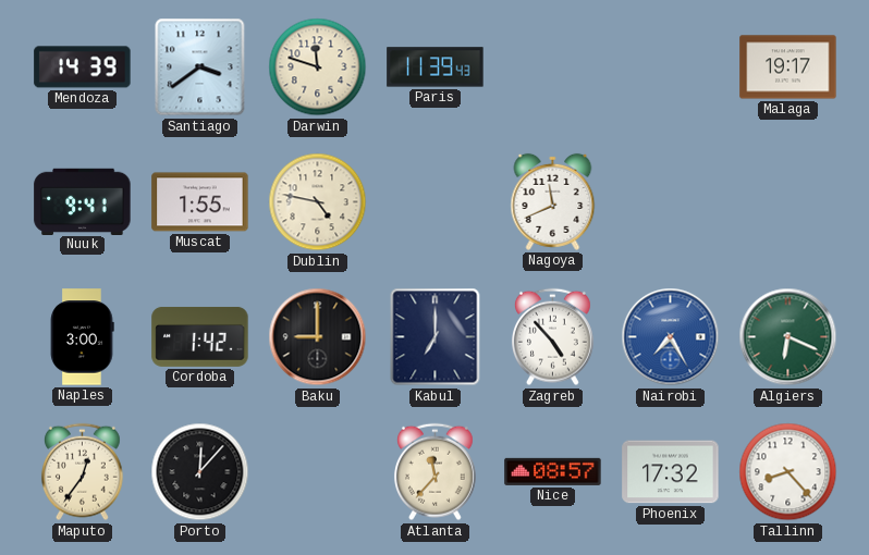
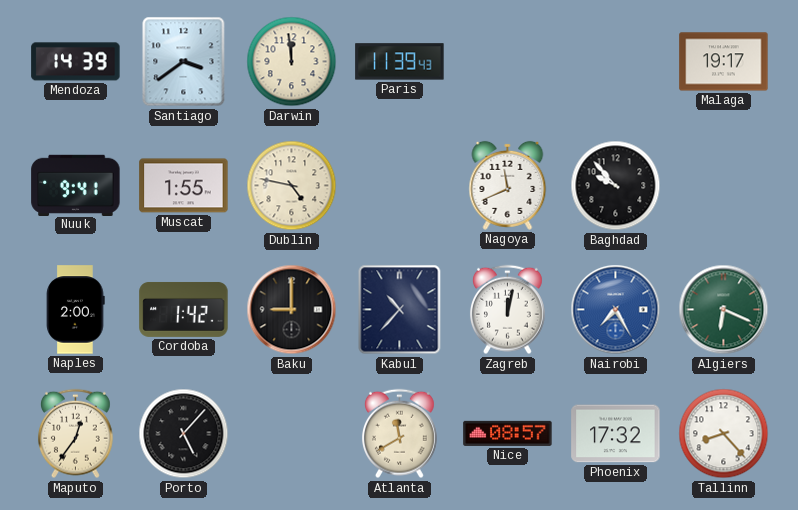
Darwin: 11:48 -> 11:59 (292, 62)
Baghdad: none -> 9:53 (616, 186)
Naples: 3:00 -> 2:00 (76, 310)
Kabul: 7:00 -> 10:37 (400, 310)
Zagreb: 4:53 -> 12:02 (508, 310)
Porto: 12:07 -> 5:07 (184, 434)
Atlanta: 11:37 -> 11:40 (400, 434)
